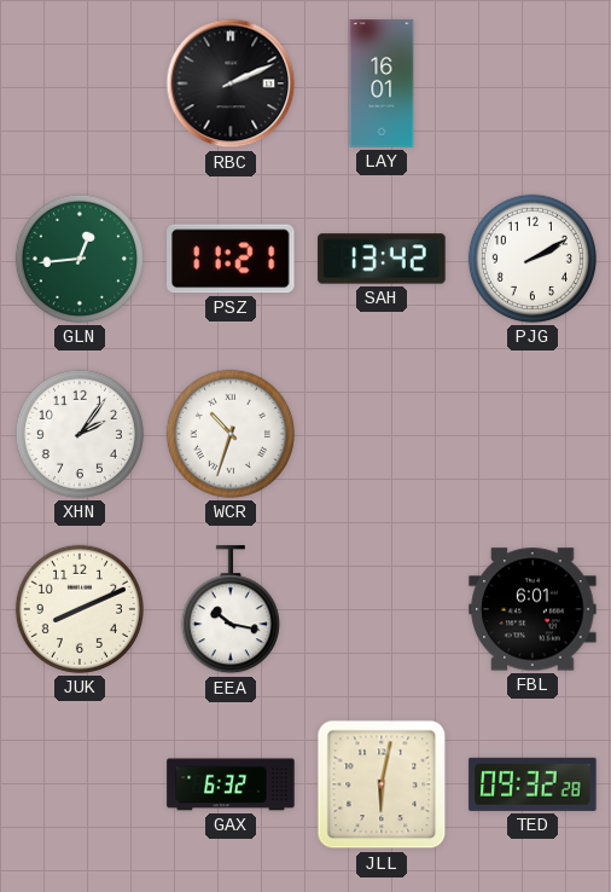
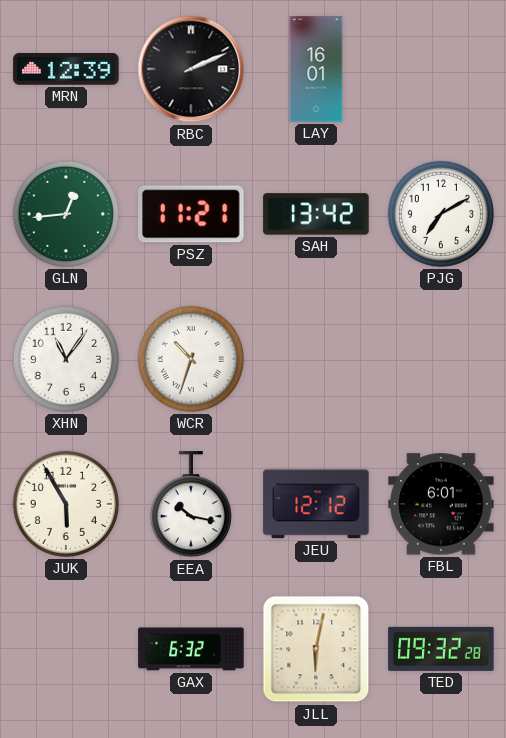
MRN: none -> 12:39 (66, 70)
PJG: 2:10 -> 7:10 (441, 214)
XHN: 2:06 -> 11:06 (66, 359)
JUK: 8:11 -> 5:55 (66, 504)
JEU: none -> 12:12 (316, 504)
